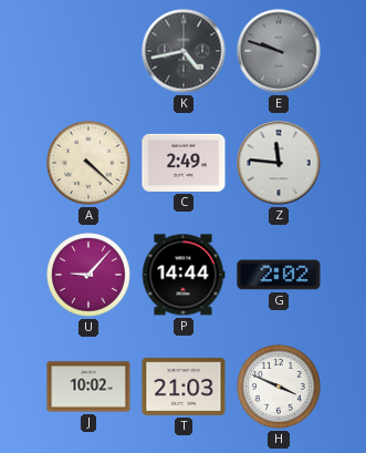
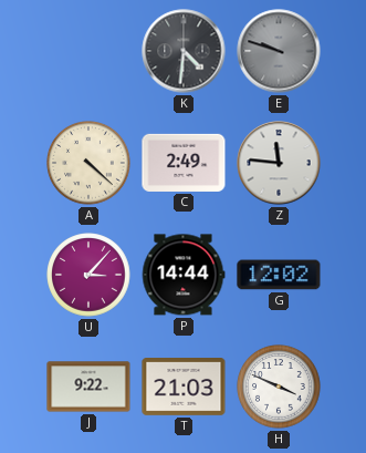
K: 4:43 -> 4:31 (184, 51)
U: 9:07 -> 3:07 (88, 275)
G: 2:02 -> 12:02 (279, 275)
J: 10:02 -> 9:22 (88, 387)
